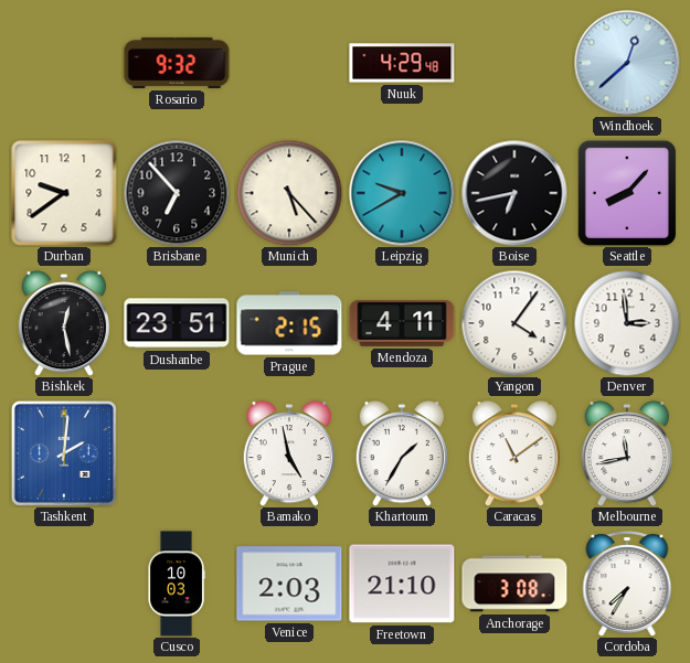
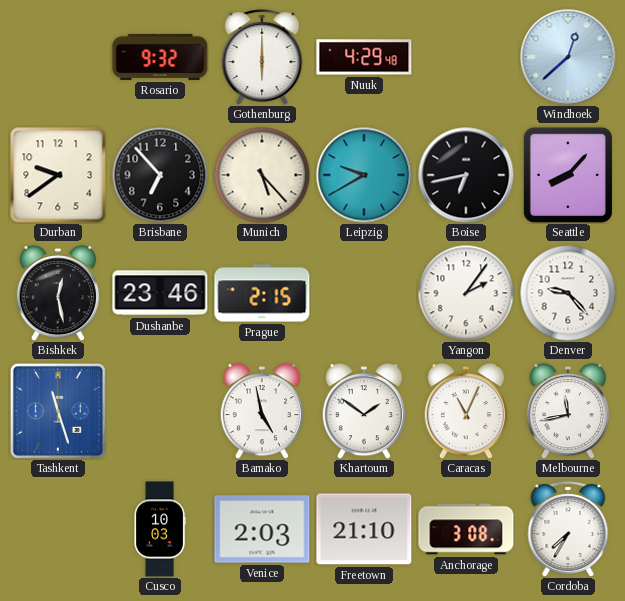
Gothenburg: none -> 6:00 (262, 57)
Dushanbe: 23:51 -> 23:46 (160, 293)
Mendoza: 4:11 -> none (402, 323)
Yangon: 4:06 -> 2:06 (466, 293)
Denver: 2:59 -> 9:23 (568, 293)
Tashkent: 2:01 -> 11:27 (58, 411)
Khartoum: 1:35 -> 1:51 (363, 412)
Caracas: 11:09 -> 11:04 (465, 412)
